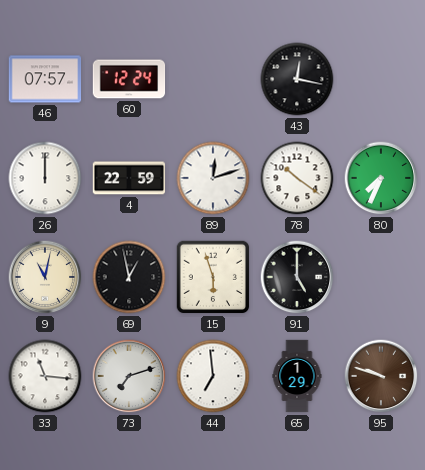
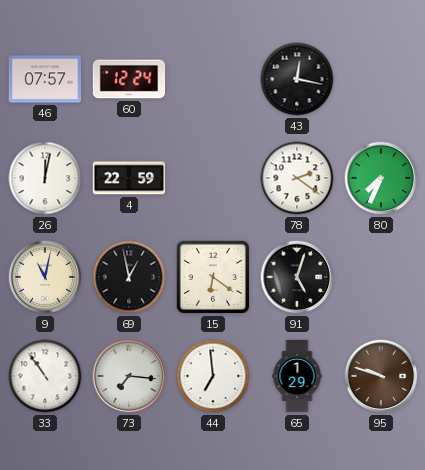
26: 12:00 -> 12:02 (45, 178)
89: 12:12 -> none (213, 178)
78: 10:21 -> 2:21 (297, 178)
15: 5:57 -> 6:21 (213, 277)
91: 5:00 -> 5:03 (297, 277)
33: 11:16 -> 10:54 (45, 376)
73: 7:12 -> 7:16 (129, 376)
